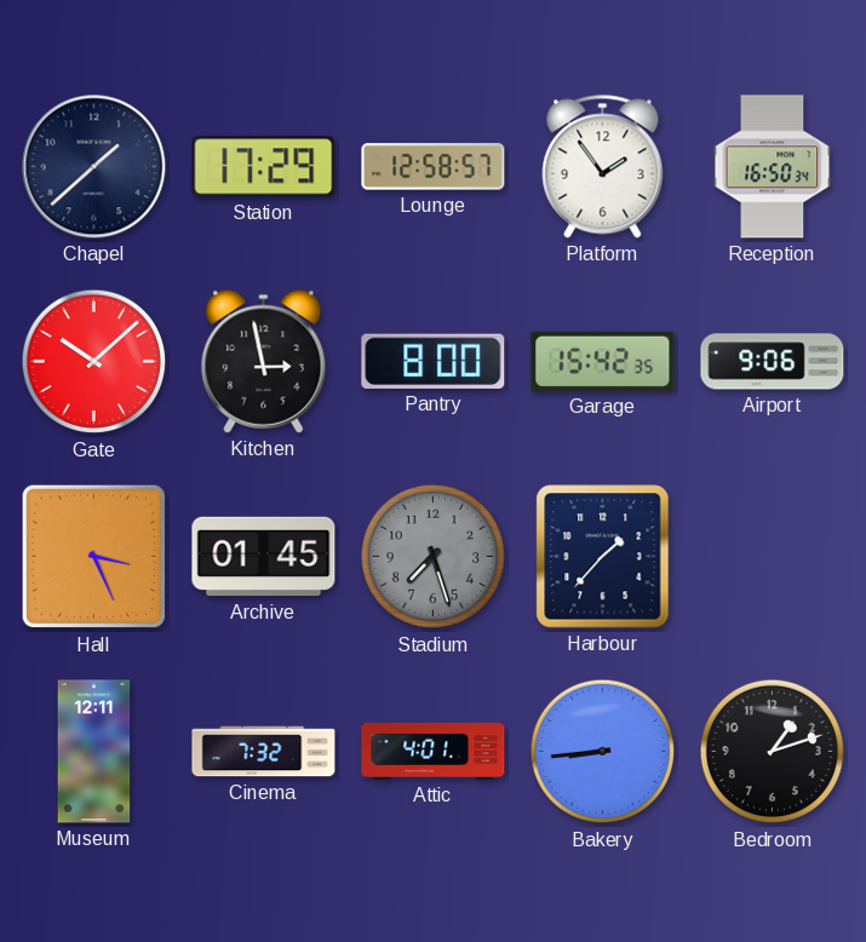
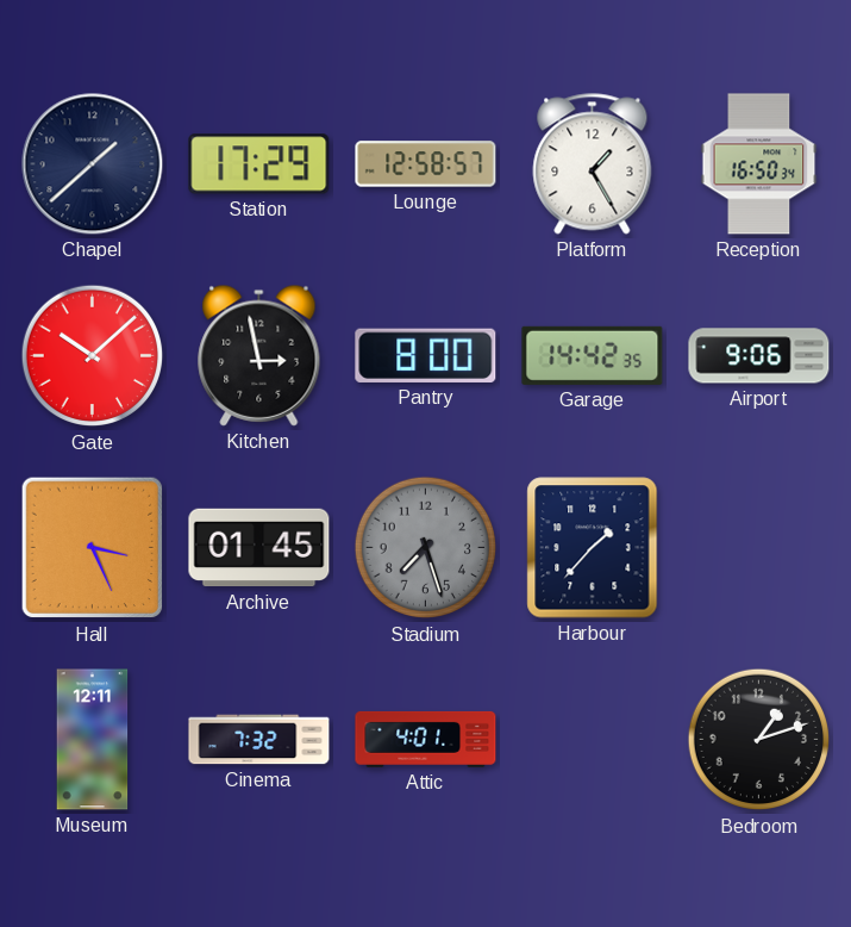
Platform: 1:54 -> 1:25 (593, 164)
Garage: 15:42 -> 14:42 (593, 355)
Bakery: 8:44 -> none (603, 752)
